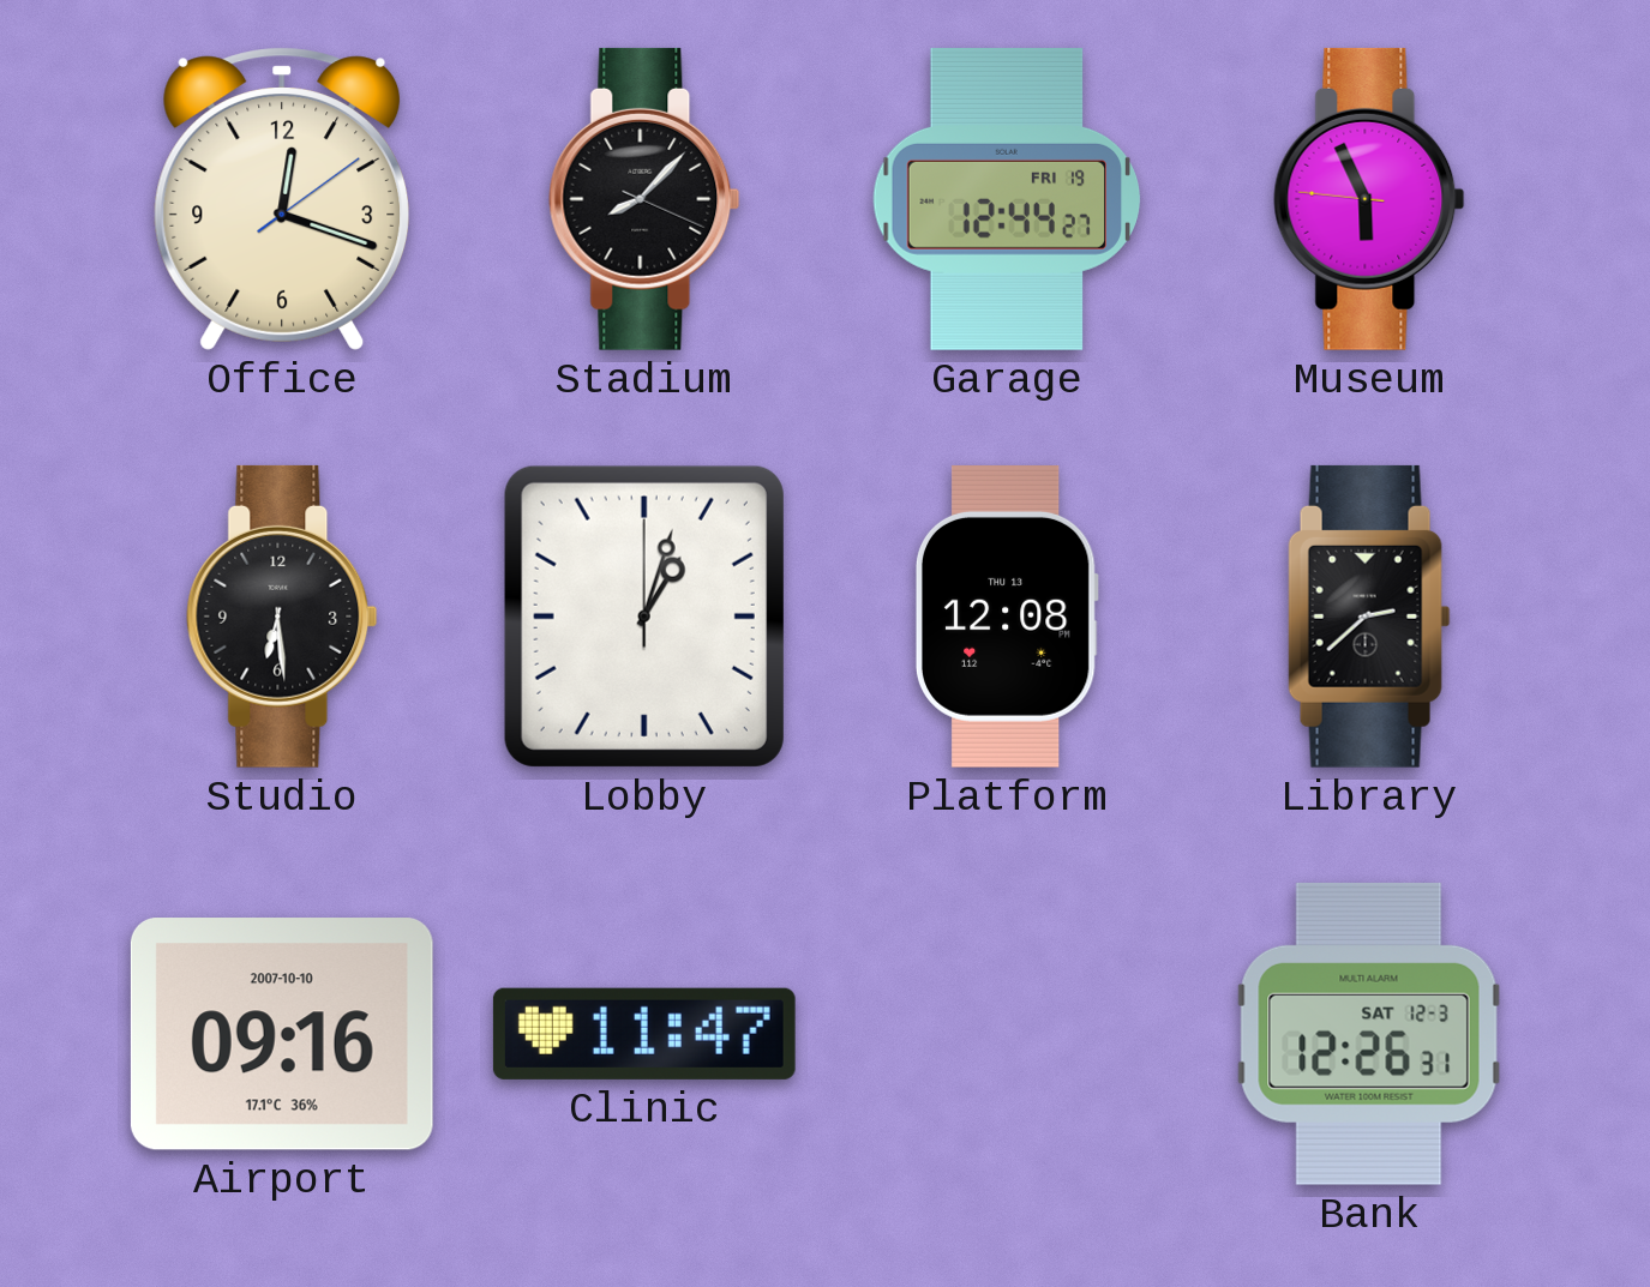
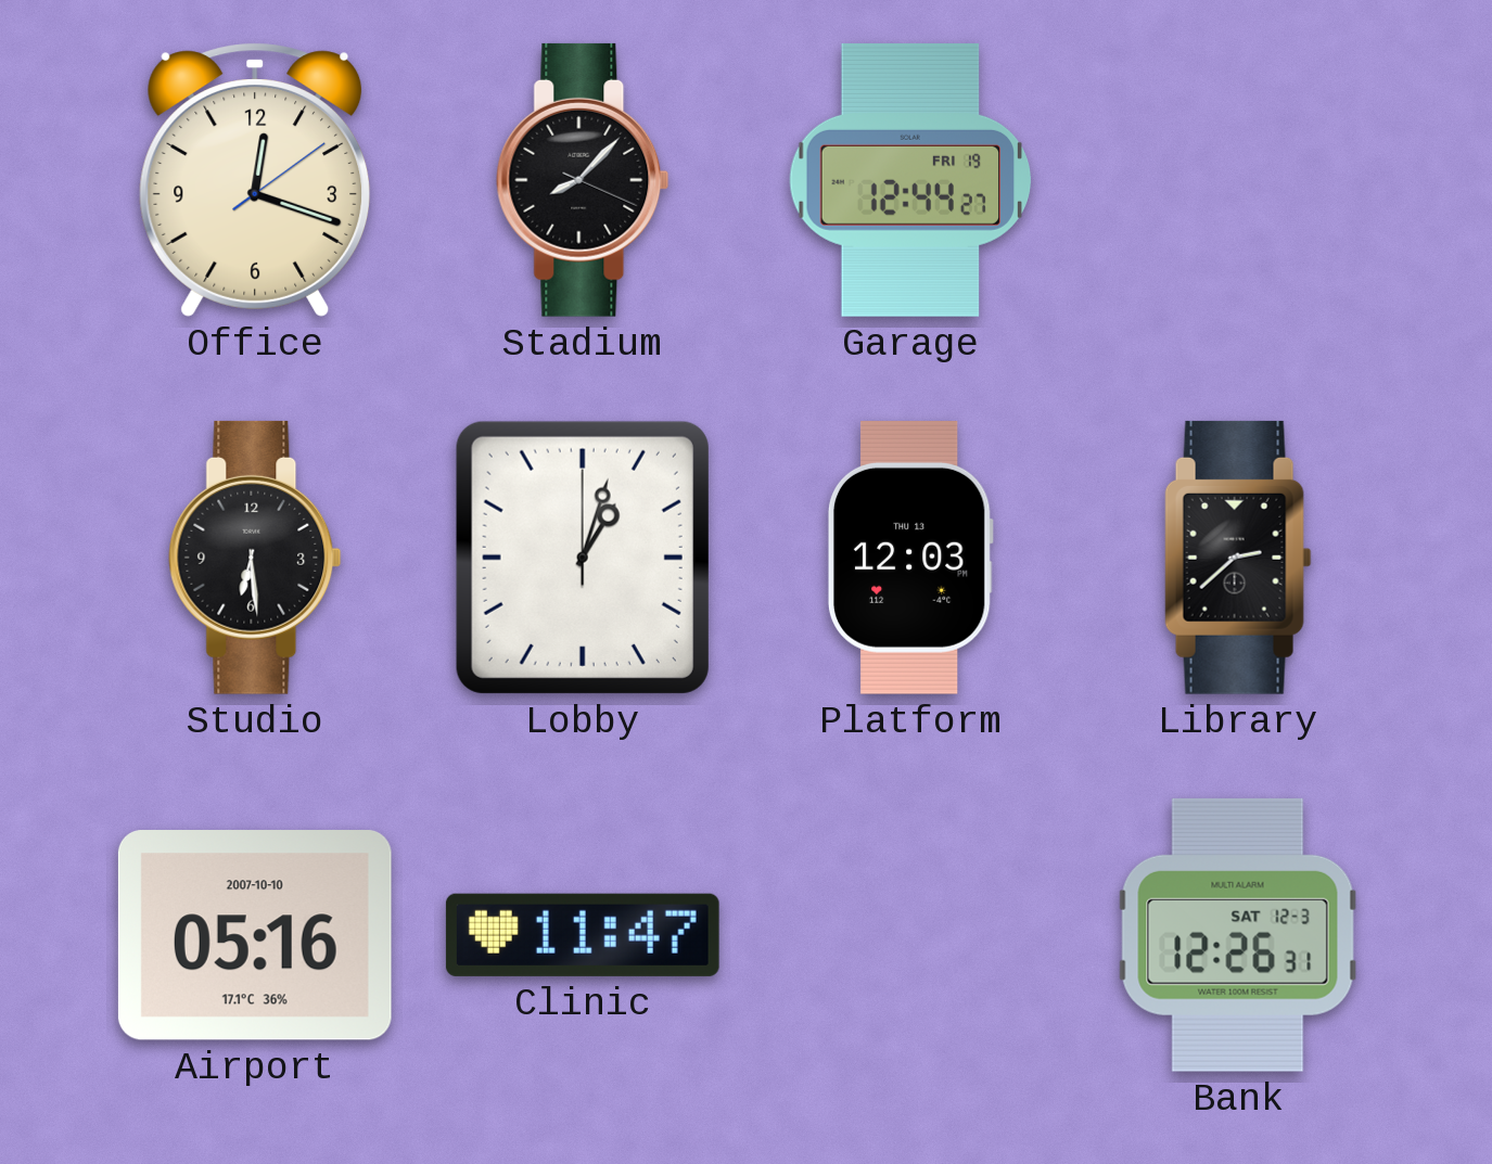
Museum: 5:55 -> none (1369, 199)
Platform: 12:08 -> 12:03 (910, 558)
Airport: 09:16 -> 05:16 (255, 935)
